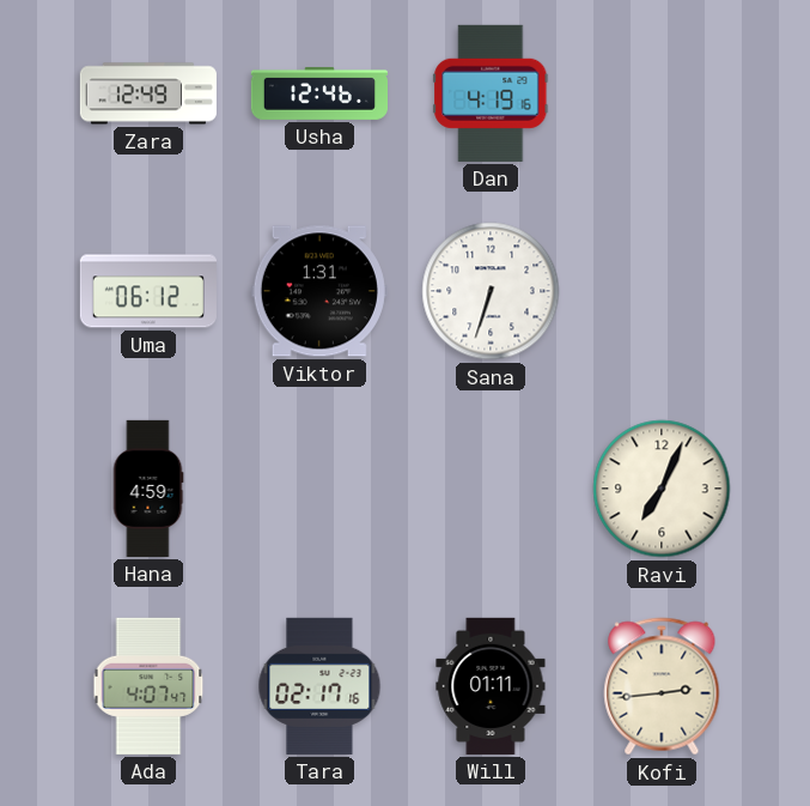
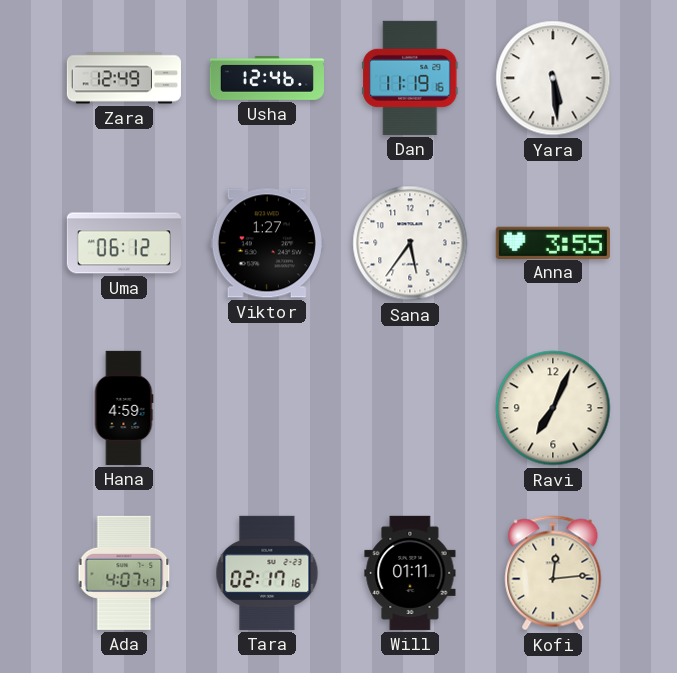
Dan: 4:19 -> 11:19 (410, 78)
Yara: none -> 5:29 (553, 78)
Viktor: 1:31 -> 1:27 (267, 243)
Sana: 6:33 -> 5:36 (410, 243)
Anna: none -> 3:55 (553, 242)
Kofi: 2:44 -> 12:14 (553, 573)
